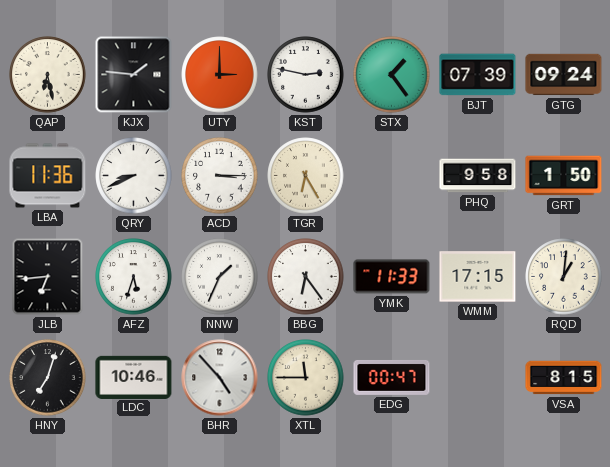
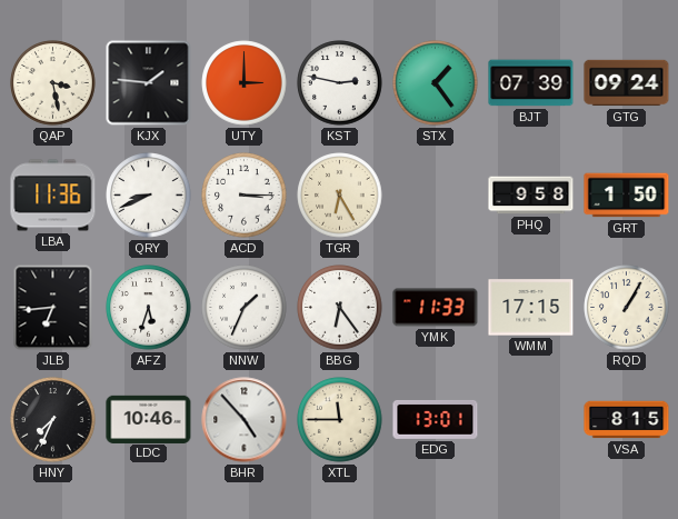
QAP: 6:28 -> 3:28 (53, 83)
RQD: 1:01 -> 1:05 (627, 308)
HNY: 7:03 -> 7:34 (53, 420)
EDG: 00:47 -> 13:01 (436, 419)
